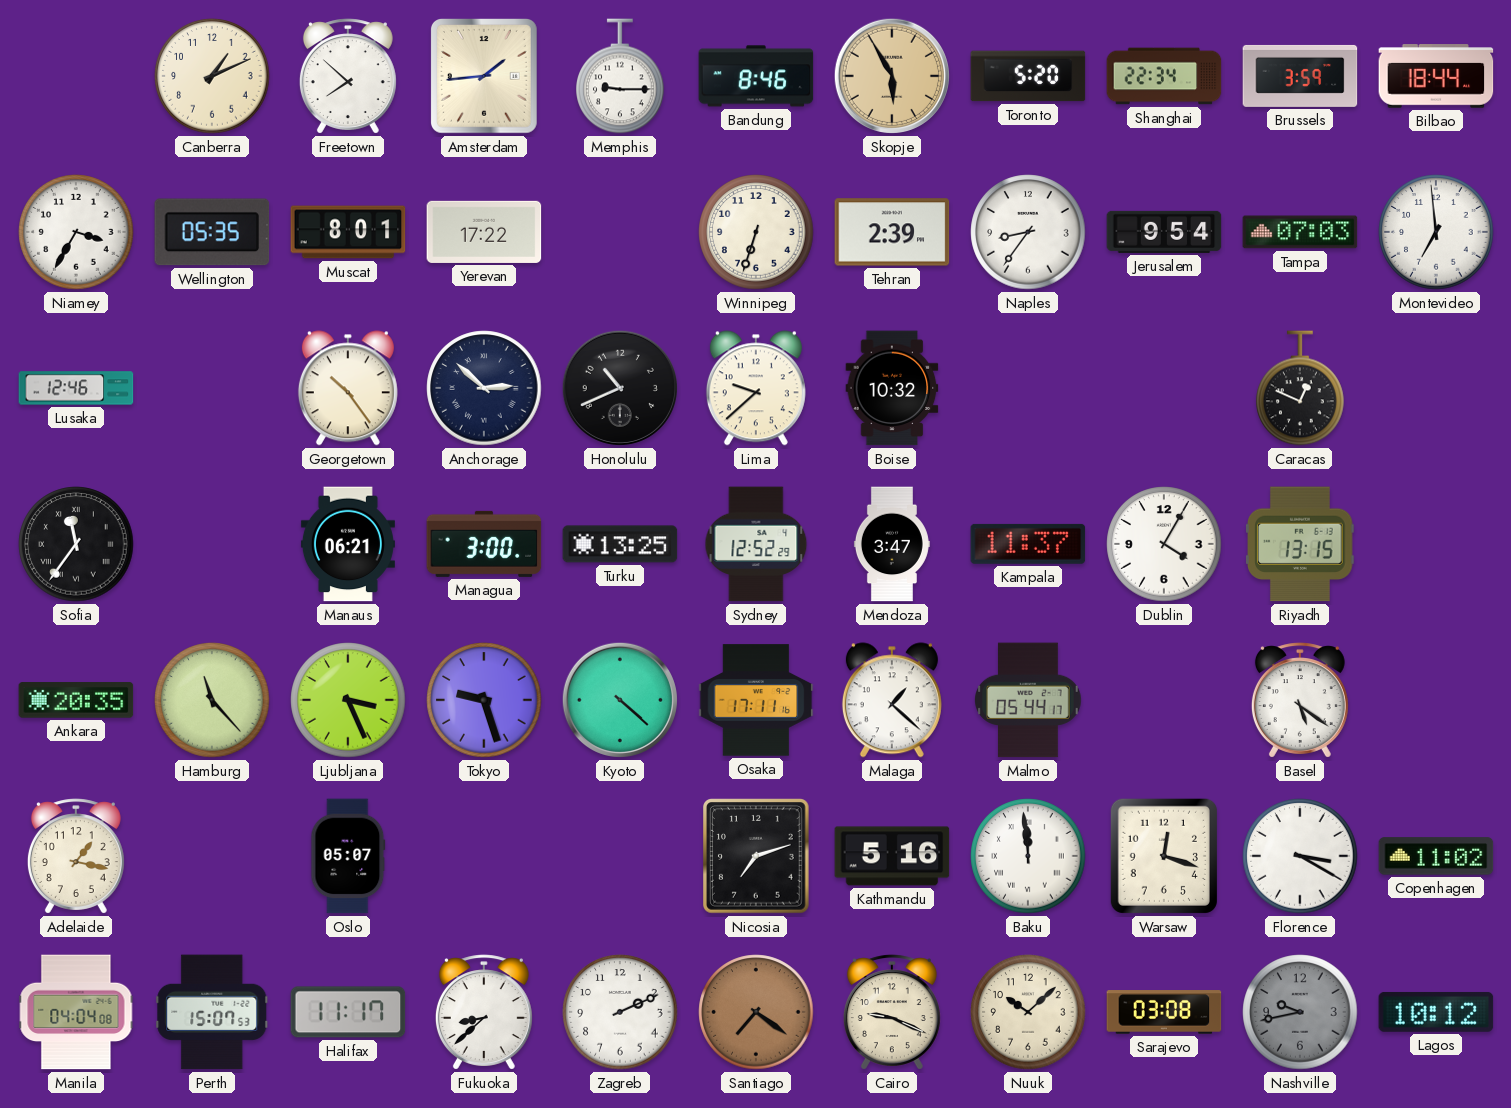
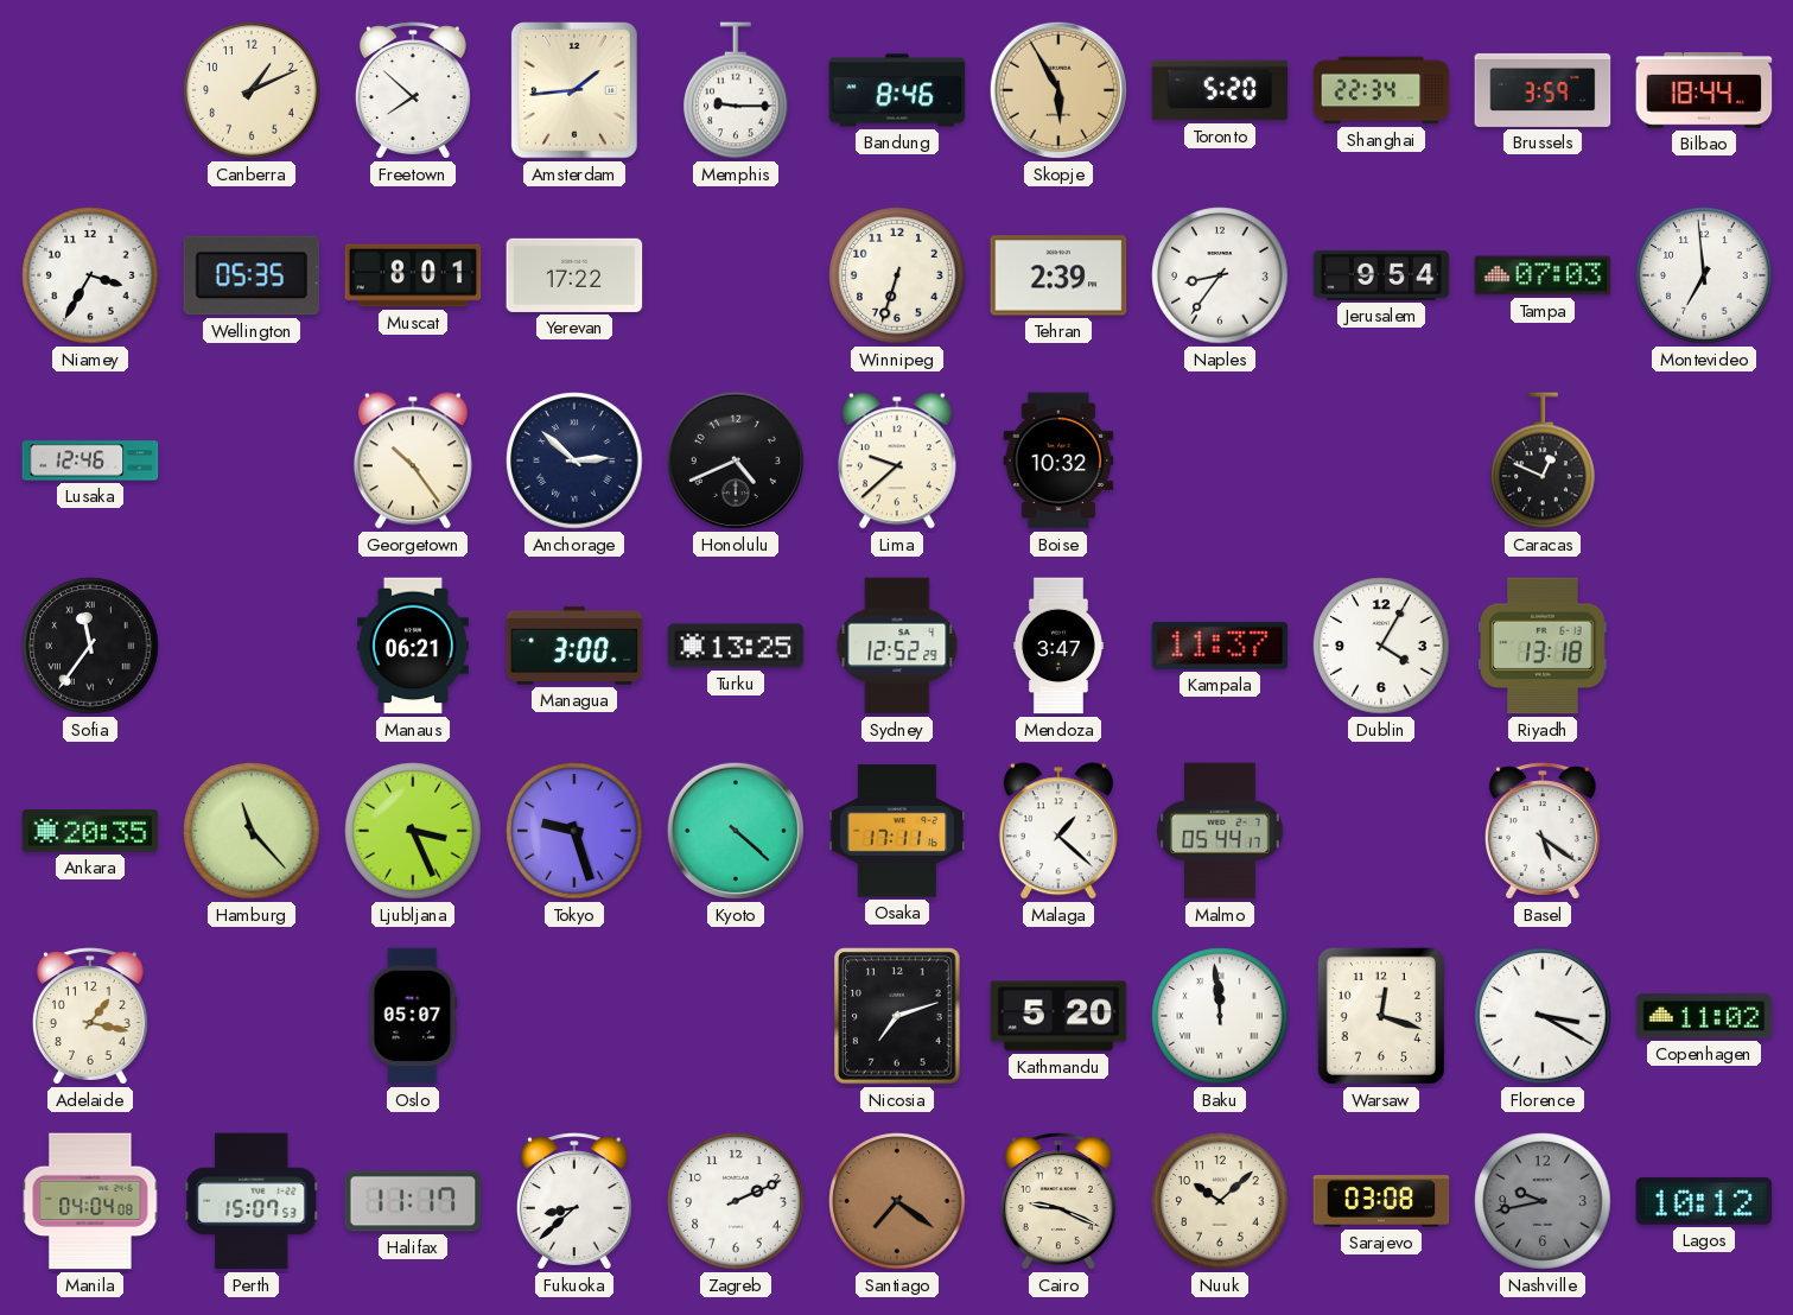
Honolulu: 10:41 -> 4:41 (736, 460)
Riyadh: 13:15 -> 13:18 (1543, 646)
Kathmandu: 5:16 -> 5:20 (1058, 1016)
